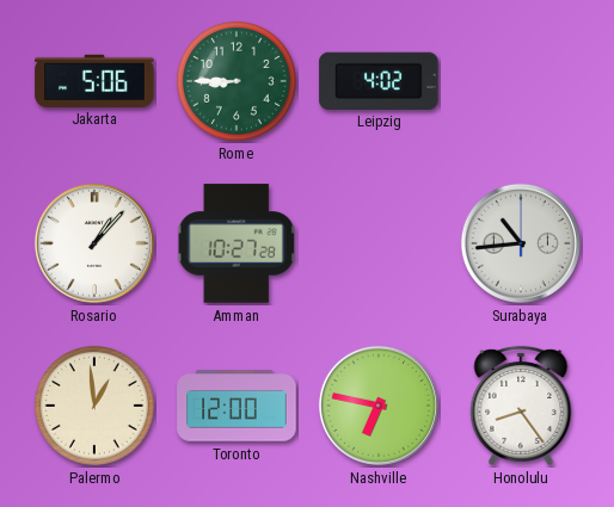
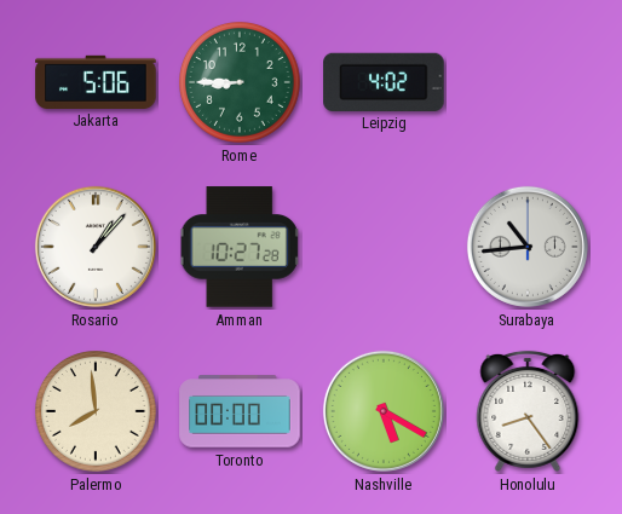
Palermo: 12:59 -> 7:59 (97, 412)
Toronto: 12:00 -> 00:00 (240, 411)
Nashville: 6:47 -> 5:20 (384, 411)
